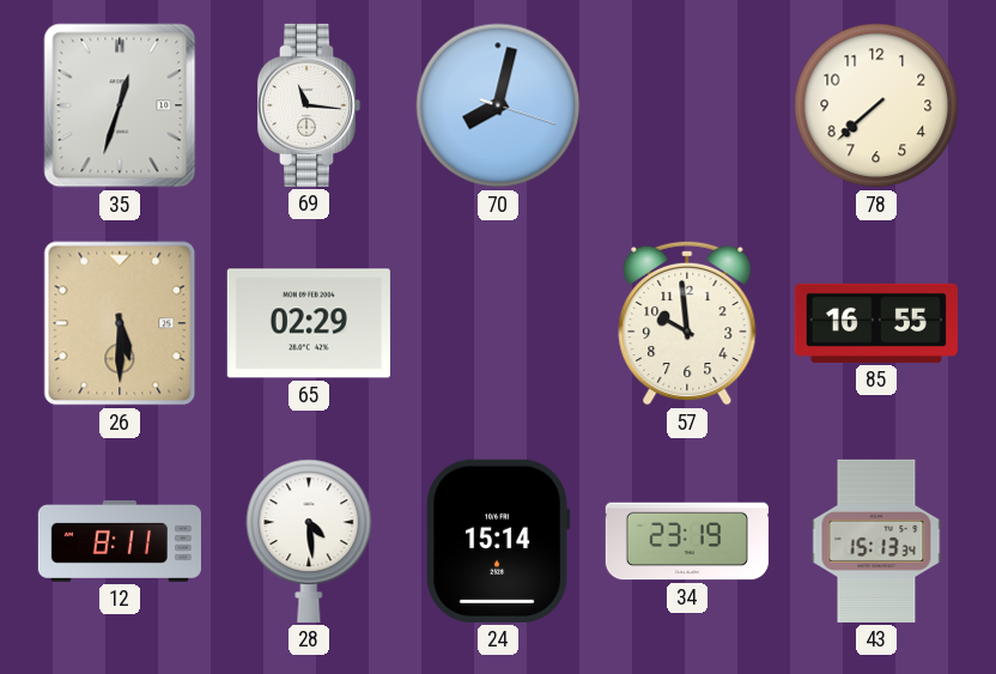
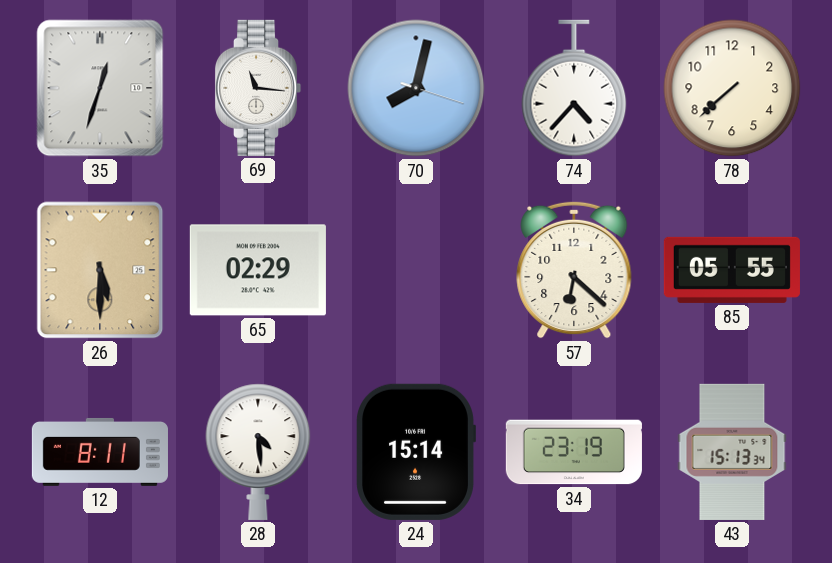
74: none -> 4:37 (574, 88)
57: 9:59 -> 6:22 (574, 270)
85: 16:55 -> 05:55 (732, 270)
